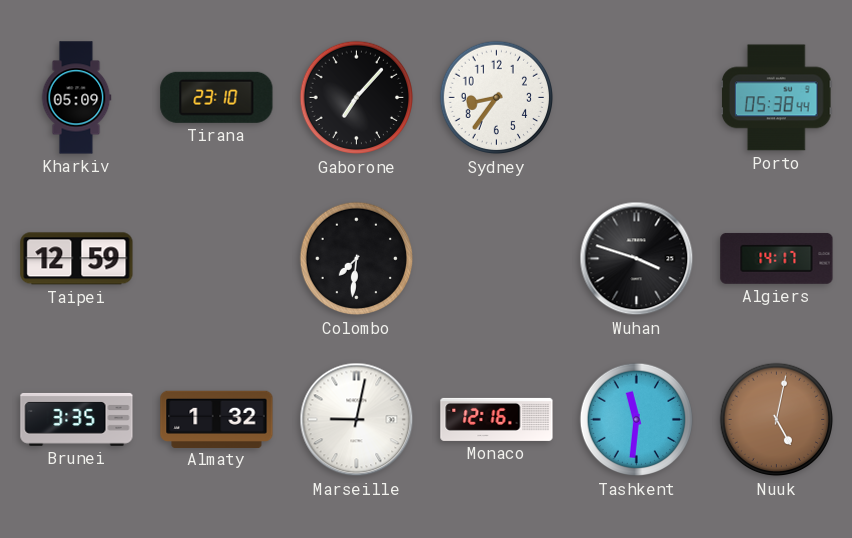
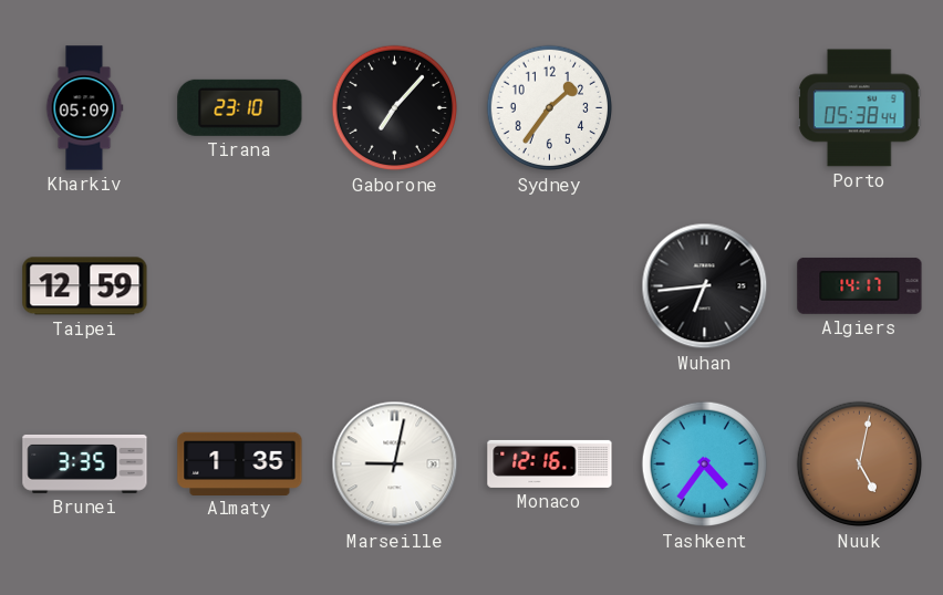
Sydney: 8:36 -> 1:36 (550, 108)
Colombo: 7:31 -> none (357, 259)
Wuhan: 3:48 -> 6:44 (705, 286)
Almaty: 1:32 -> 1:35 (240, 463)
Tashkent: 11:31 -> 4:36 (705, 464)
